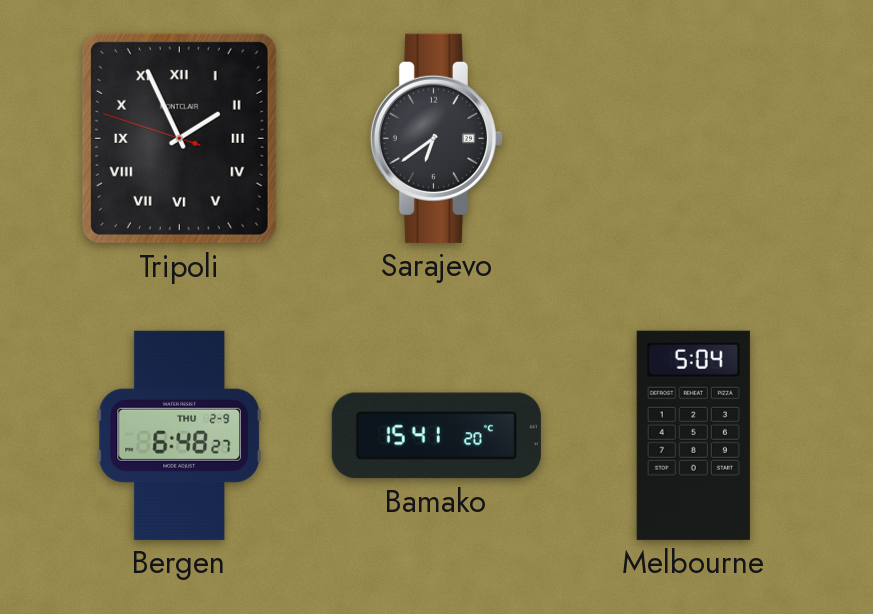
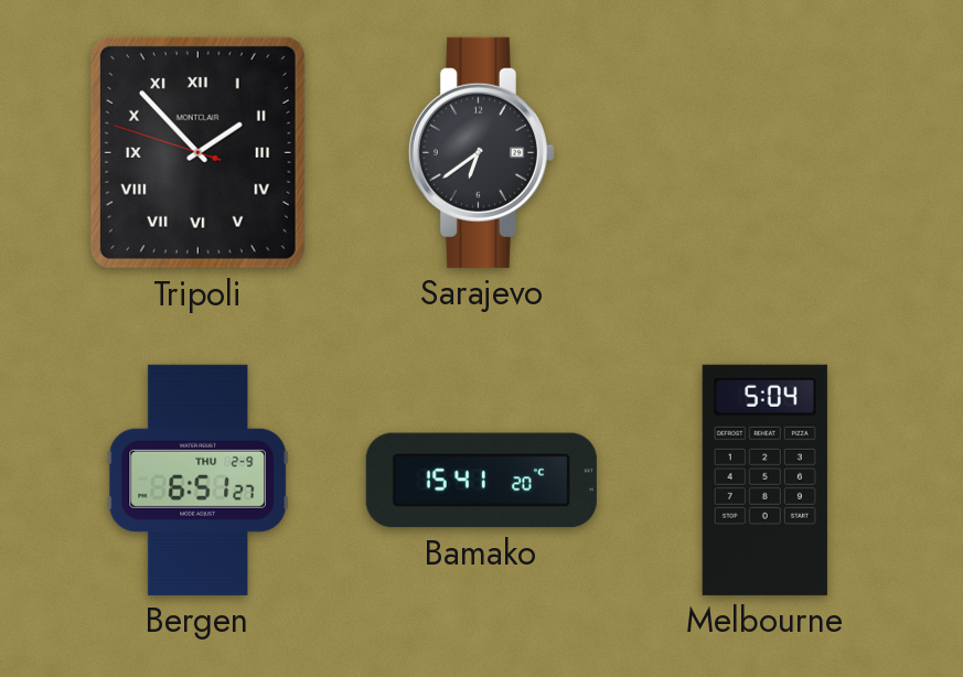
Tripoli: 1:55 -> 1:52 (197, 152)
Bergen: 6:48 -> 6:51 (197, 480)
